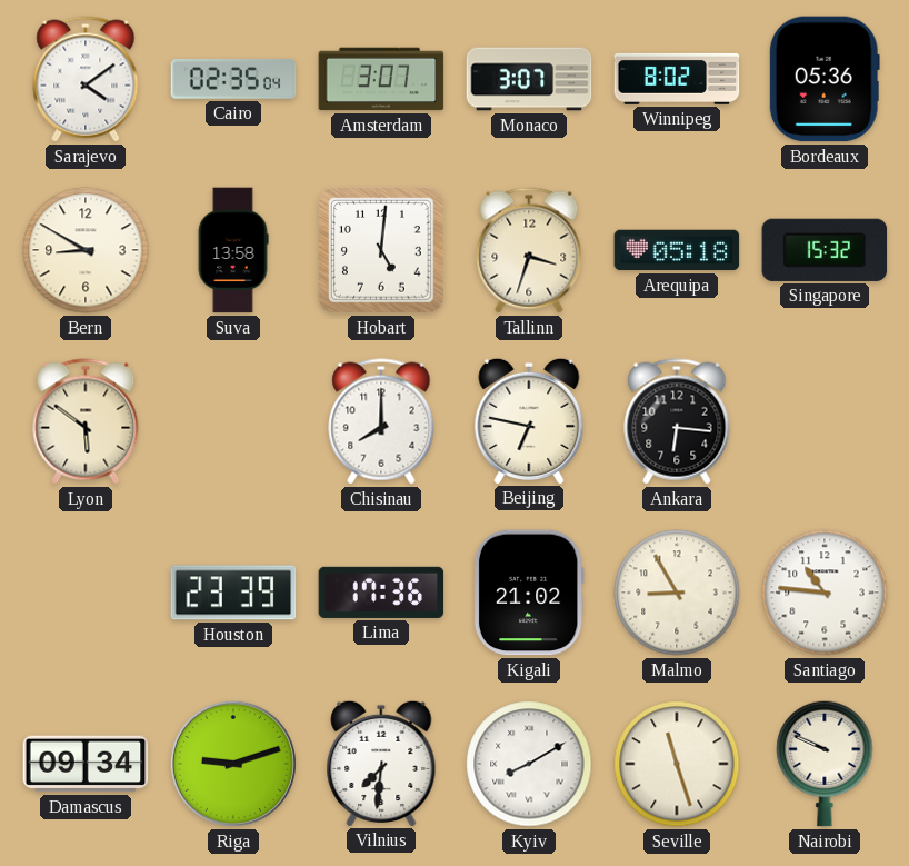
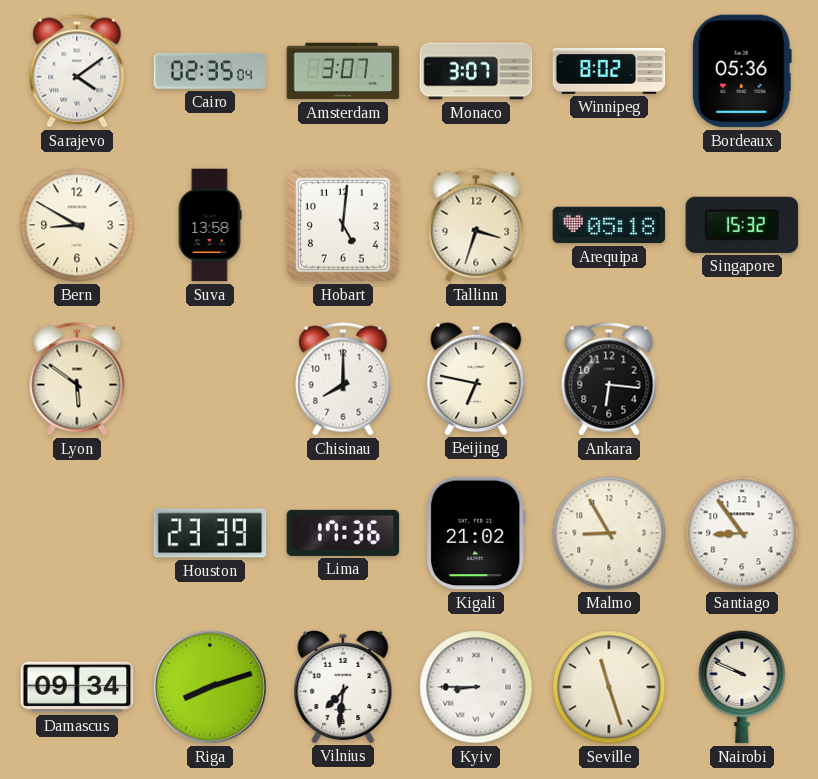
Santiago: 10:46 -> 8:54 (742, 533)
Riga: 9:12 -> 8:12 (210, 687)
Kyiv: 8:10 -> 8:45 (476, 687)
